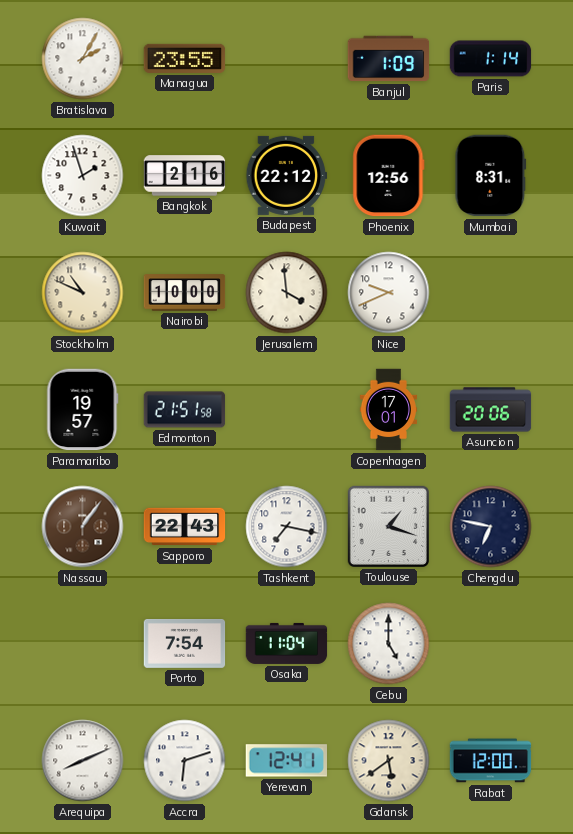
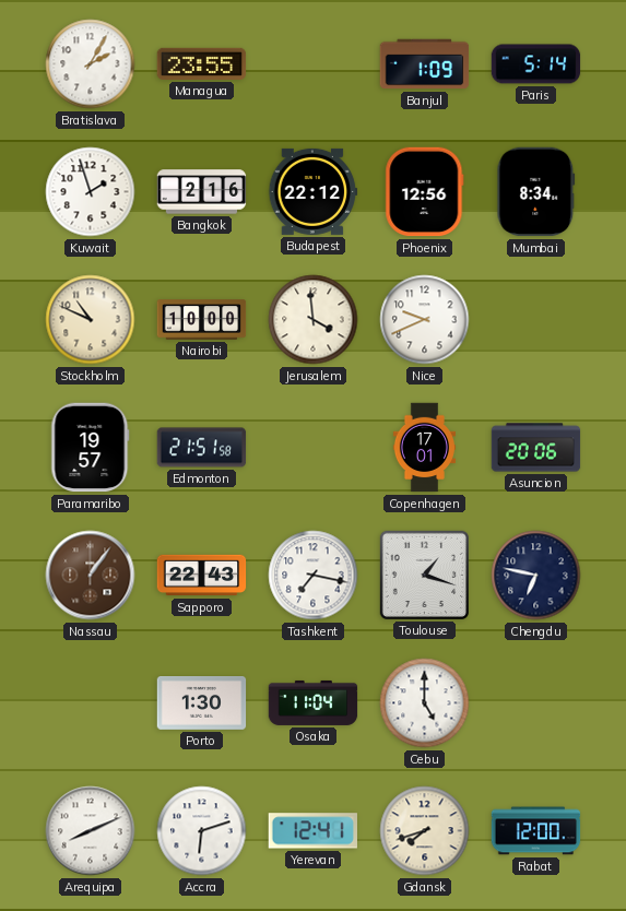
Paris: 1:14 -> 5:14 (536, 64)
Mumbai: 8:31 -> 8:34 (536, 192)
Porto: 7:54 -> 1:30 (202, 703)
Gdansk: 5:39 -> 7:42 (425, 831)
